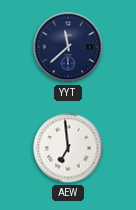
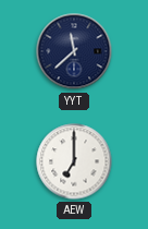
AEW: 6:59 -> 7:00 (74, 161)
